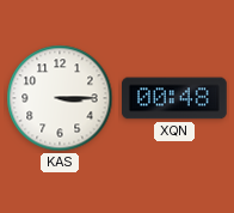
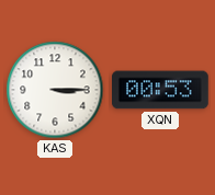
XQN: 00:48 -> 00:53 (161, 90)
